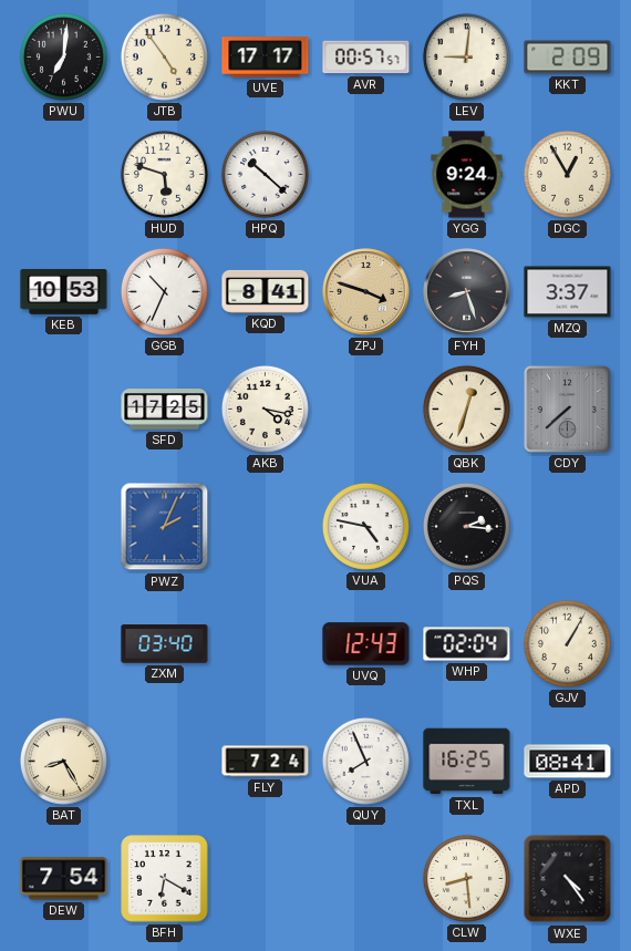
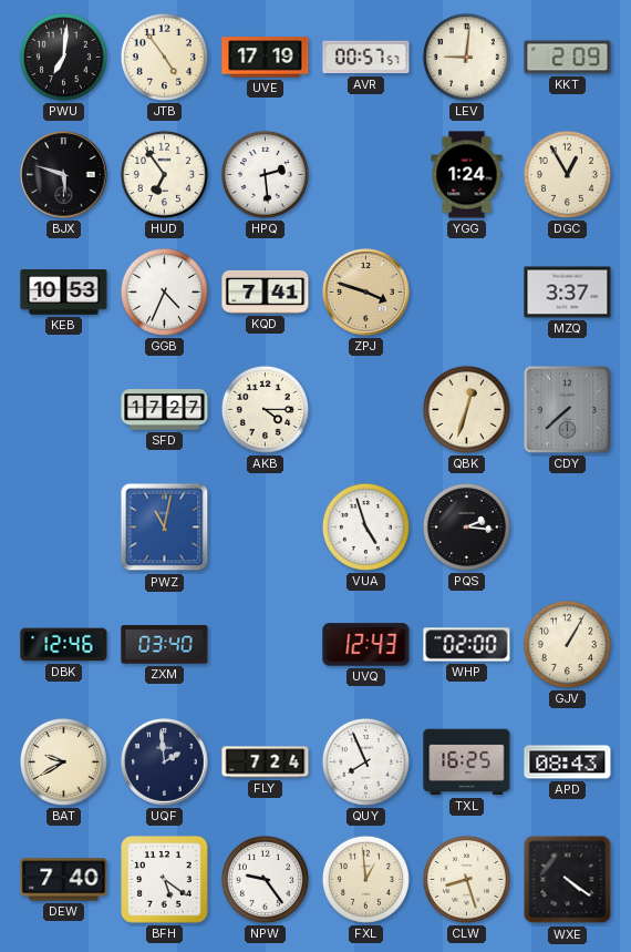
UVE: 17:17 -> 17:19 (266, 58)
BJX: none -> 5:48 (64, 175)
HUD: 5:48 -> 6:54 (164, 174)
HPQ: 10:22 -> 2:29 (265, 174)
YGG: 9:24 -> 1:24 (467, 175)
GGB: 10:34 -> 4:34 (164, 291)
KQD: 8:41 -> 7:41 (266, 291)
FYH: 8:27 -> none (467, 292)
SFD: 17:25 -> 17:27 (165, 410)
AKB: 4:17 -> 4:15 (265, 409)
PWZ: 2:04 -> 11:02 (165, 528)
VUA: 4:47 -> 4:57 (365, 526)
DBK: none -> 12:46 (64, 645)
WHP: 02:04 -> 02:00 (467, 645)
BAT: 8:25 -> 9:40 (63, 761)
UQF: none -> 1:59 (165, 762)
APD: 08:41 -> 08:43 (568, 762)
DEW: 7:54 -> 7:40 (64, 880)
BFH: 6:20 -> 5:21 (165, 880)
NPW: none -> 9:24 (265, 879)
FXL: none -> 12:59 (365, 879)
CLW: 8:29 -> 8:27 (466, 879)
WXE: 4:24 -> 4:21 (568, 880)
